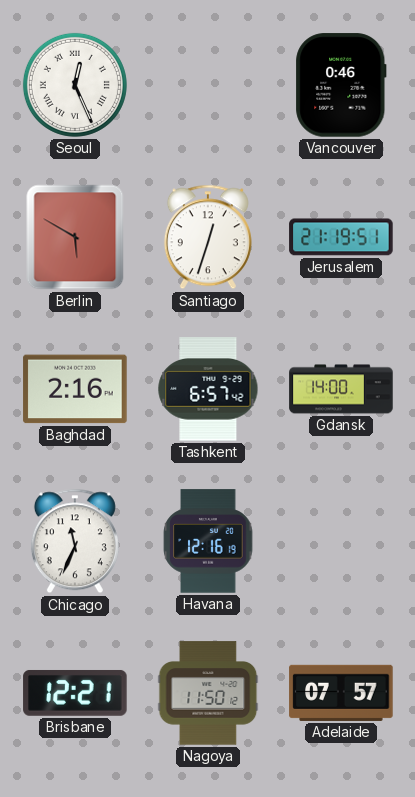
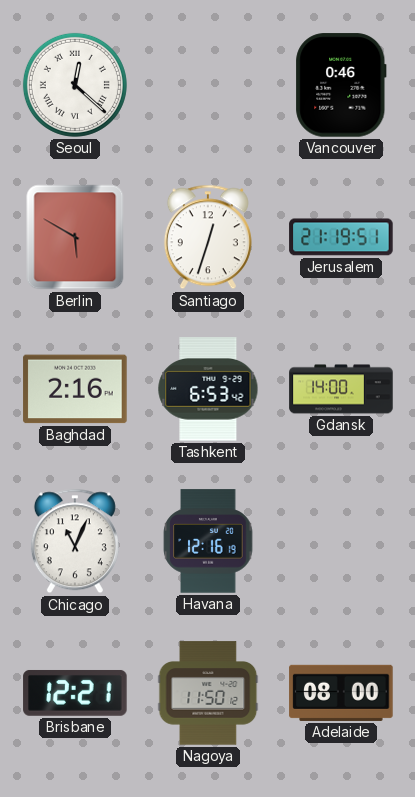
Seoul: 12:26 -> 12:22 (75, 85)
Tashkent: 6:57 -> 6:53 (208, 389)
Chicago: 11:34 -> 11:04 (75, 541)
Adelaide: 07:57 -> 08:00 (341, 693)
